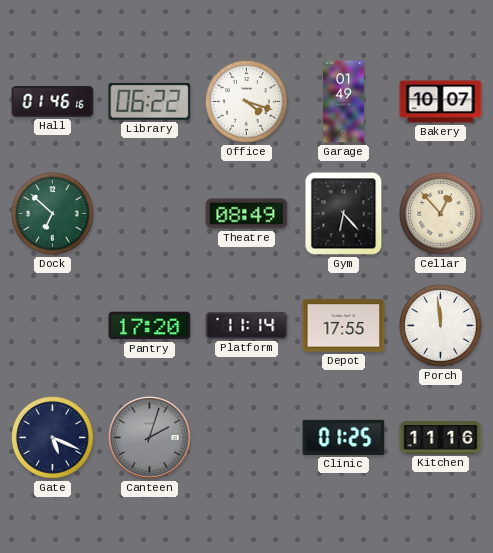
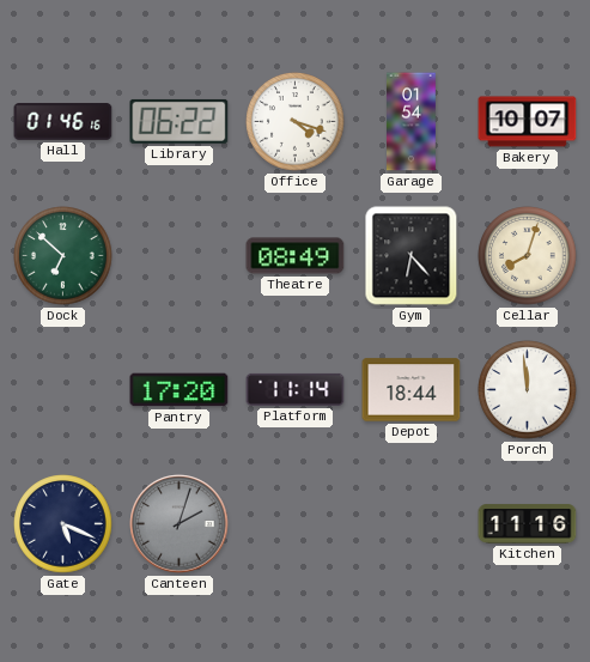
Garage: 01:49 -> 01:54 (412, 122)
Cellar: 12:53 -> 8:03 (528, 256)
Depot: 17:55 -> 18:44 (412, 390)
Clinic: 01:25 -> none (344, 437)
